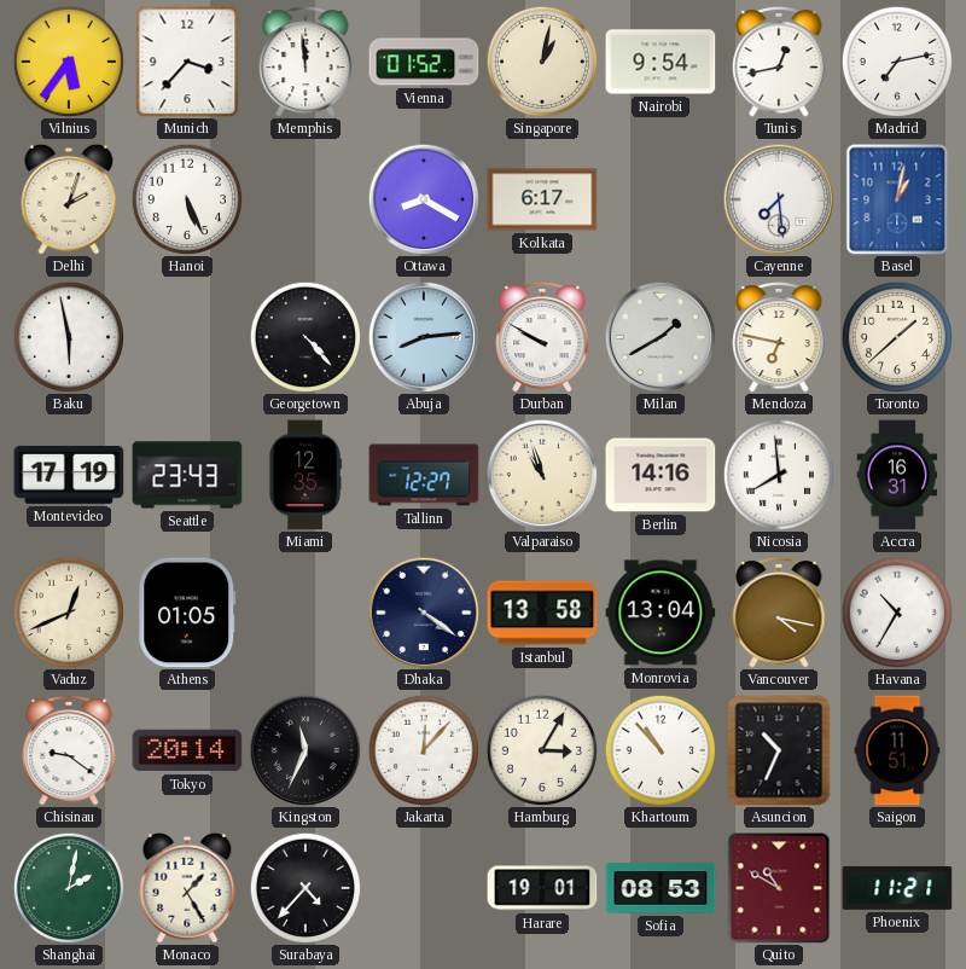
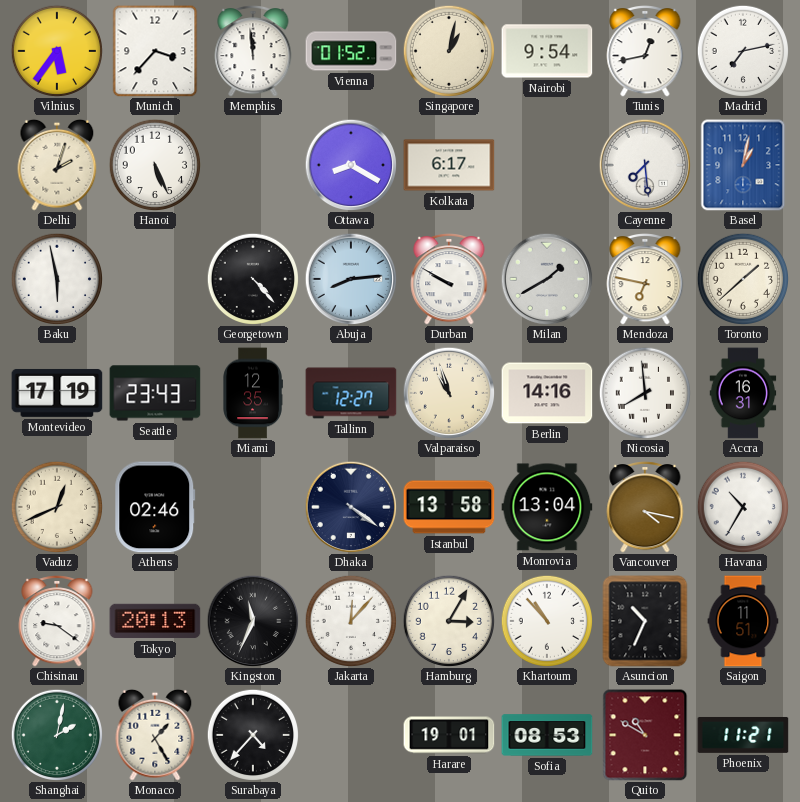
Athens: 01:05 -> 02:46 (155, 507)
Tokyo: 20:14 -> 20:13 (155, 621)
